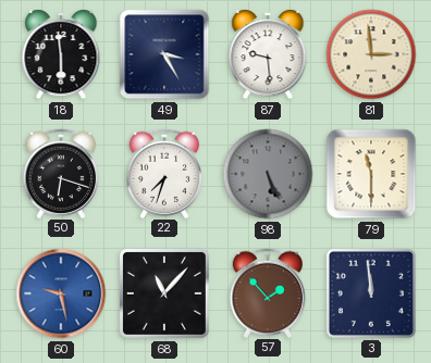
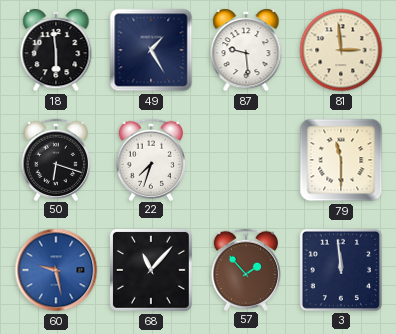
49: 3:25 -> 1:25 (151, 50)
98: 5:26 -> none (268, 174)
